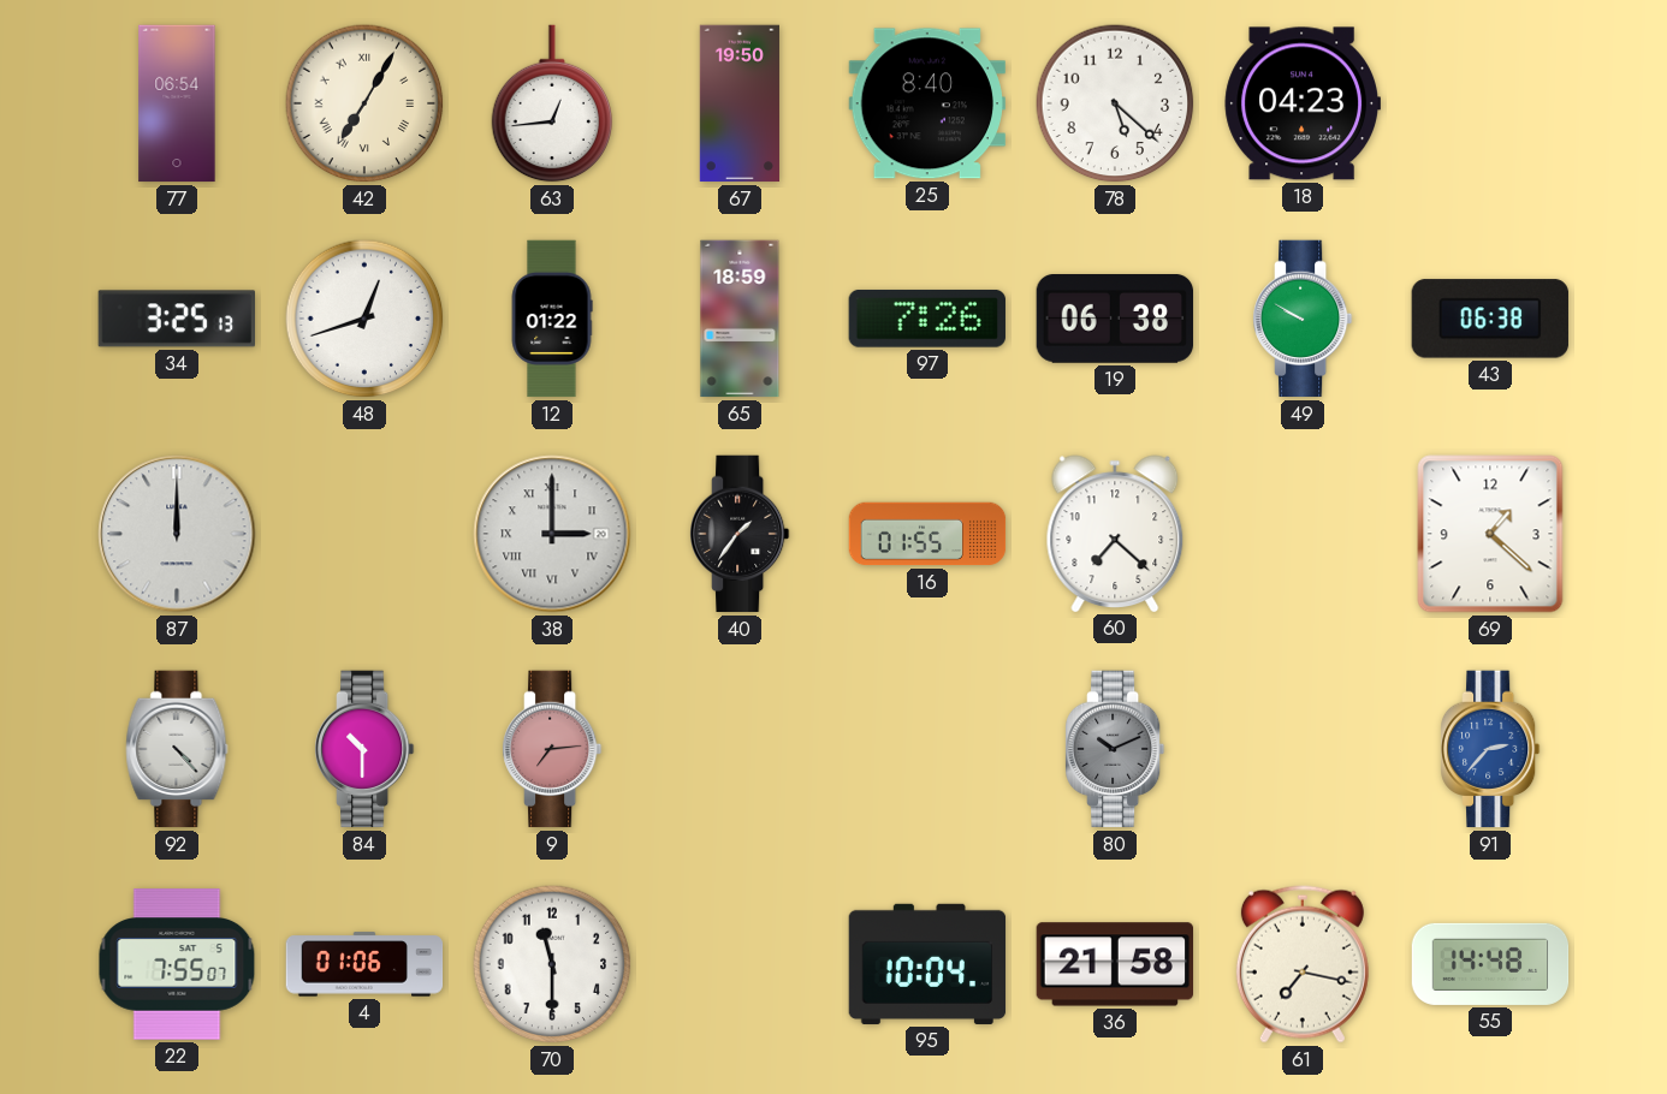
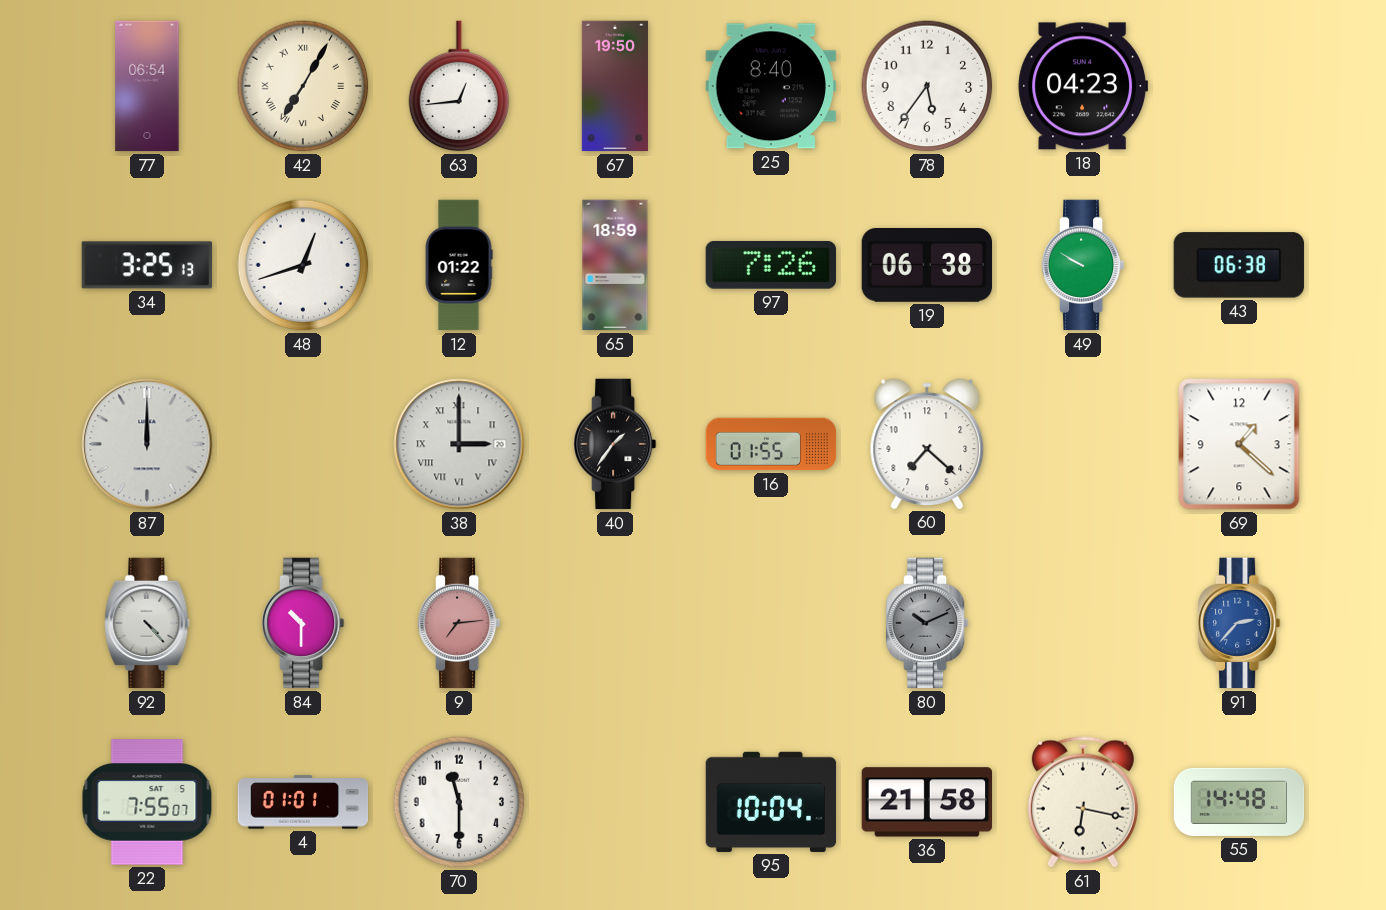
78: 5:22 -> 5:36 (927, 86)
4: 01:06 -> 01:01 (303, 802)
61: 7:17 -> 6:17 (1083, 802)
